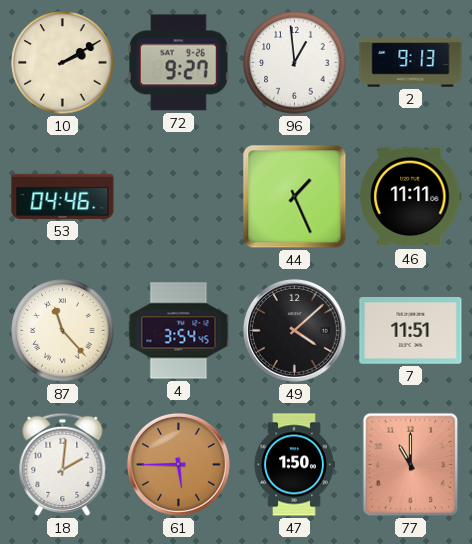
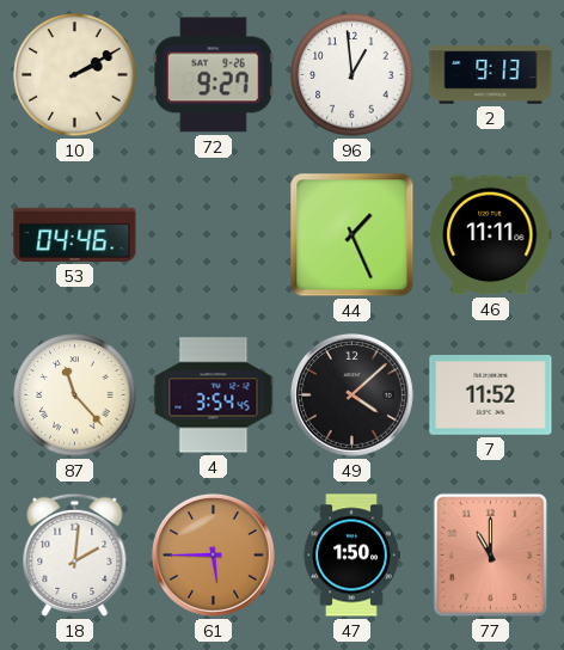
7: 11:51 -> 11:52 (491, 395)
